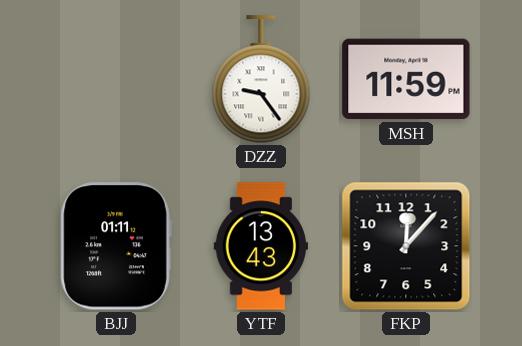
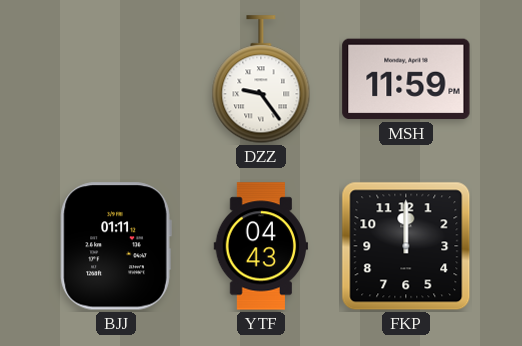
YTF: 13:43 -> 04:43 (260, 246)
FKP: 12:07 -> 12:00 (406, 246)
